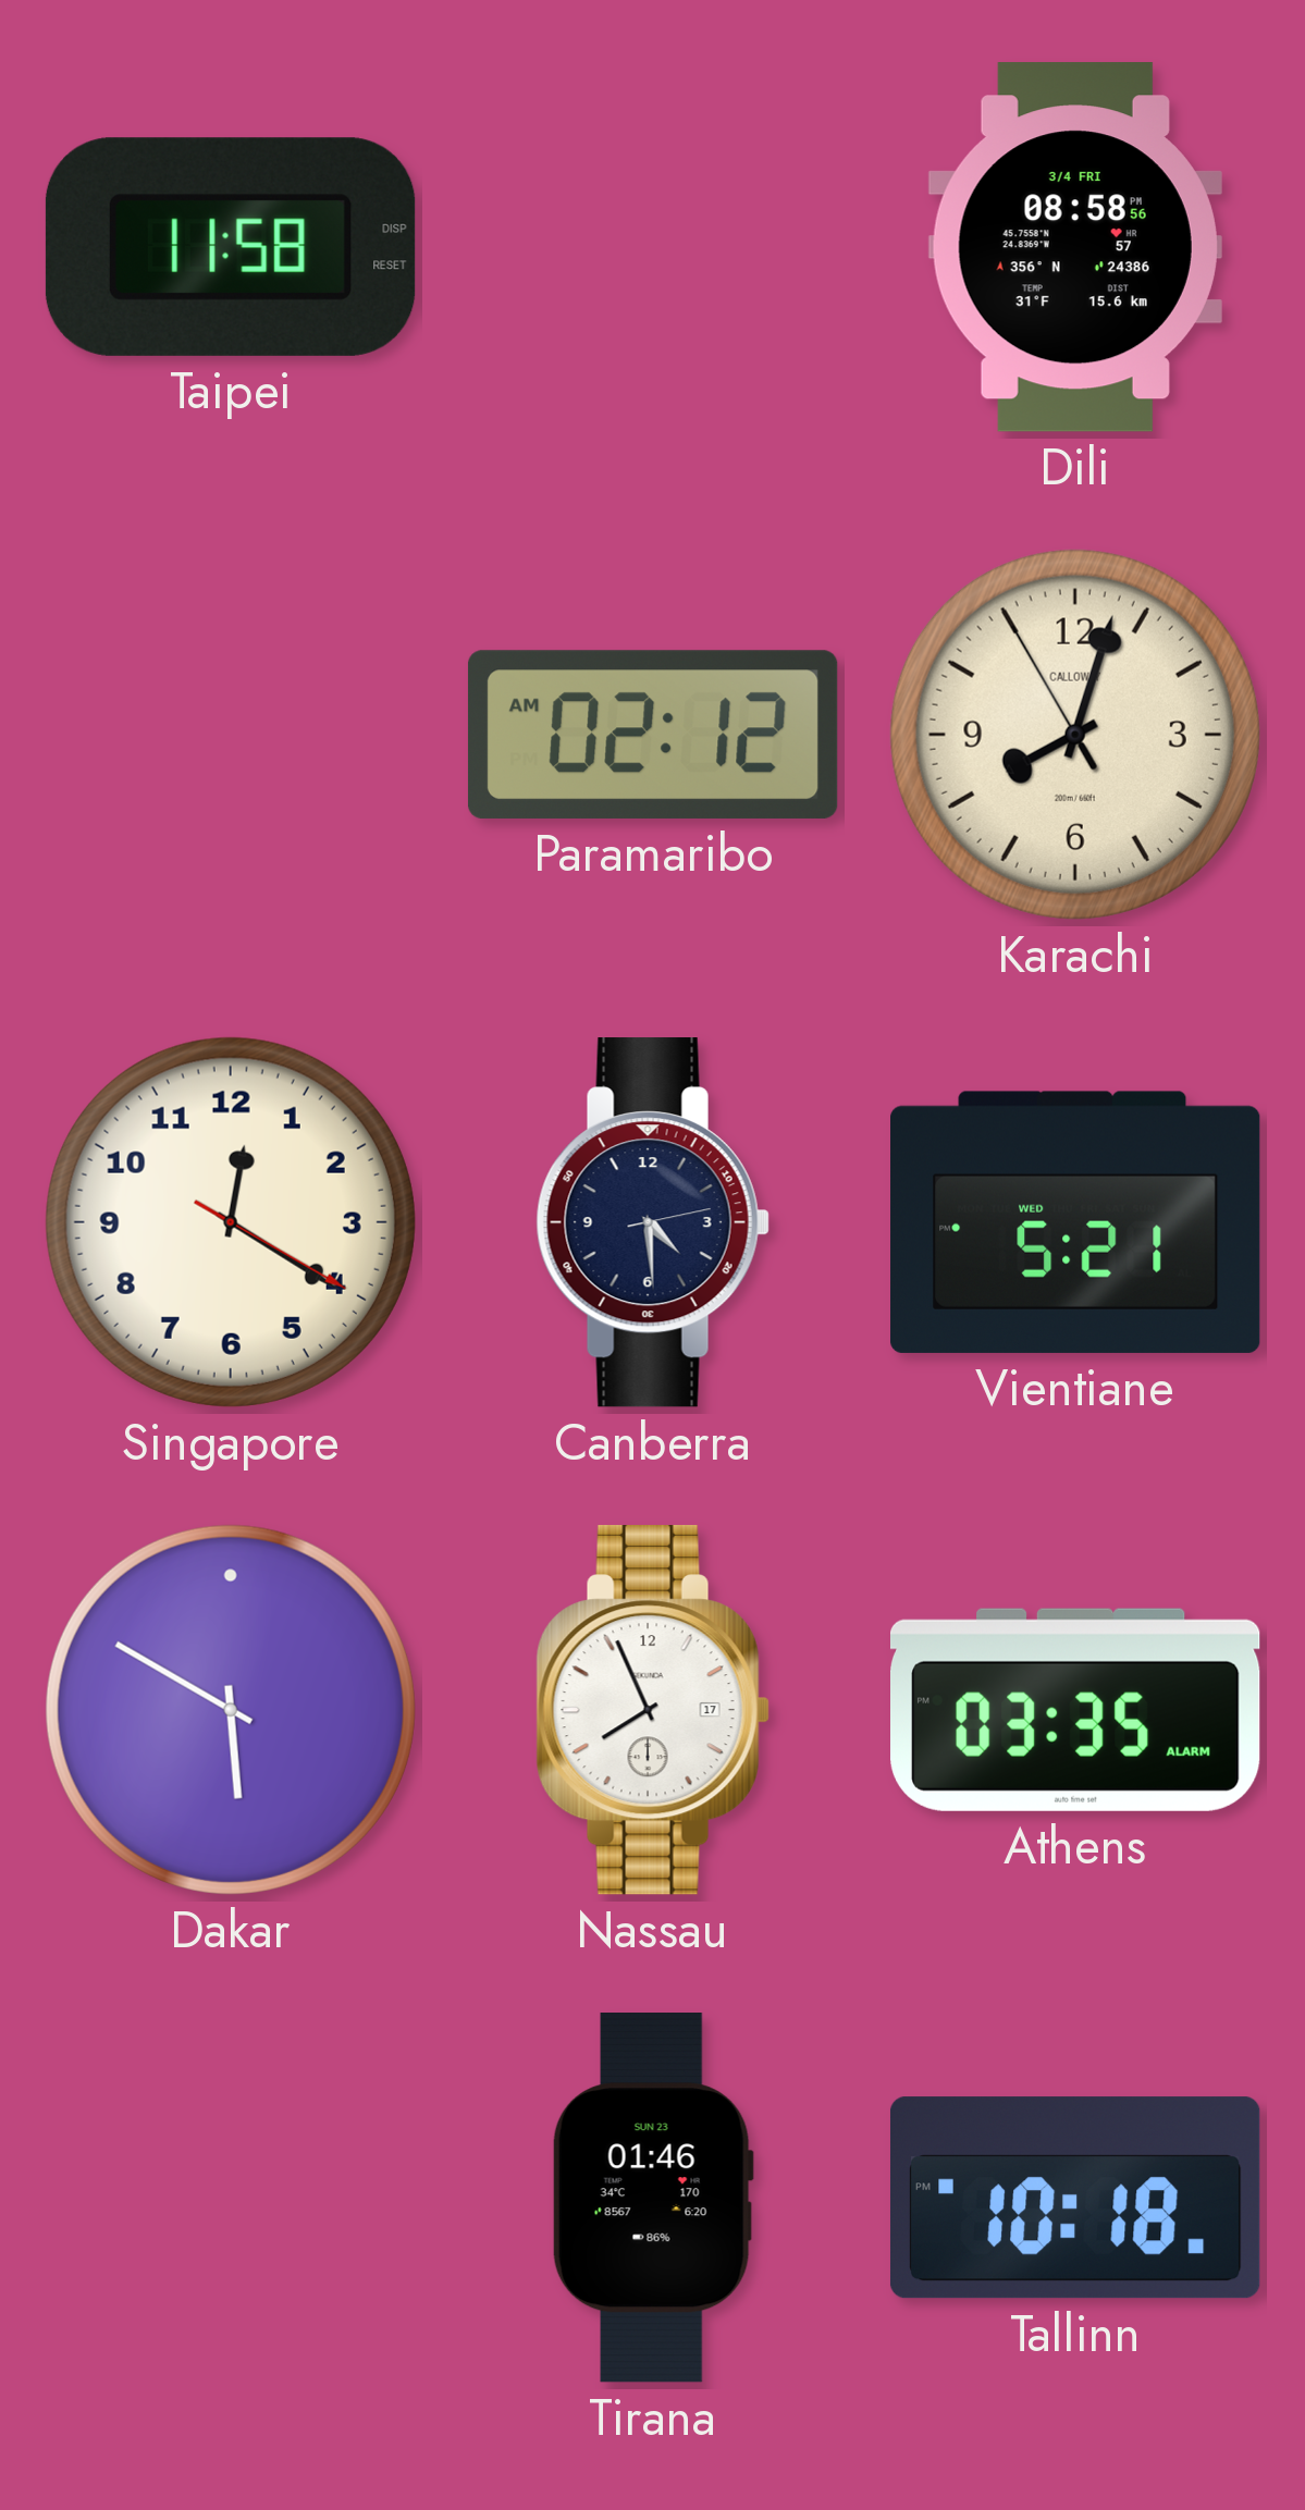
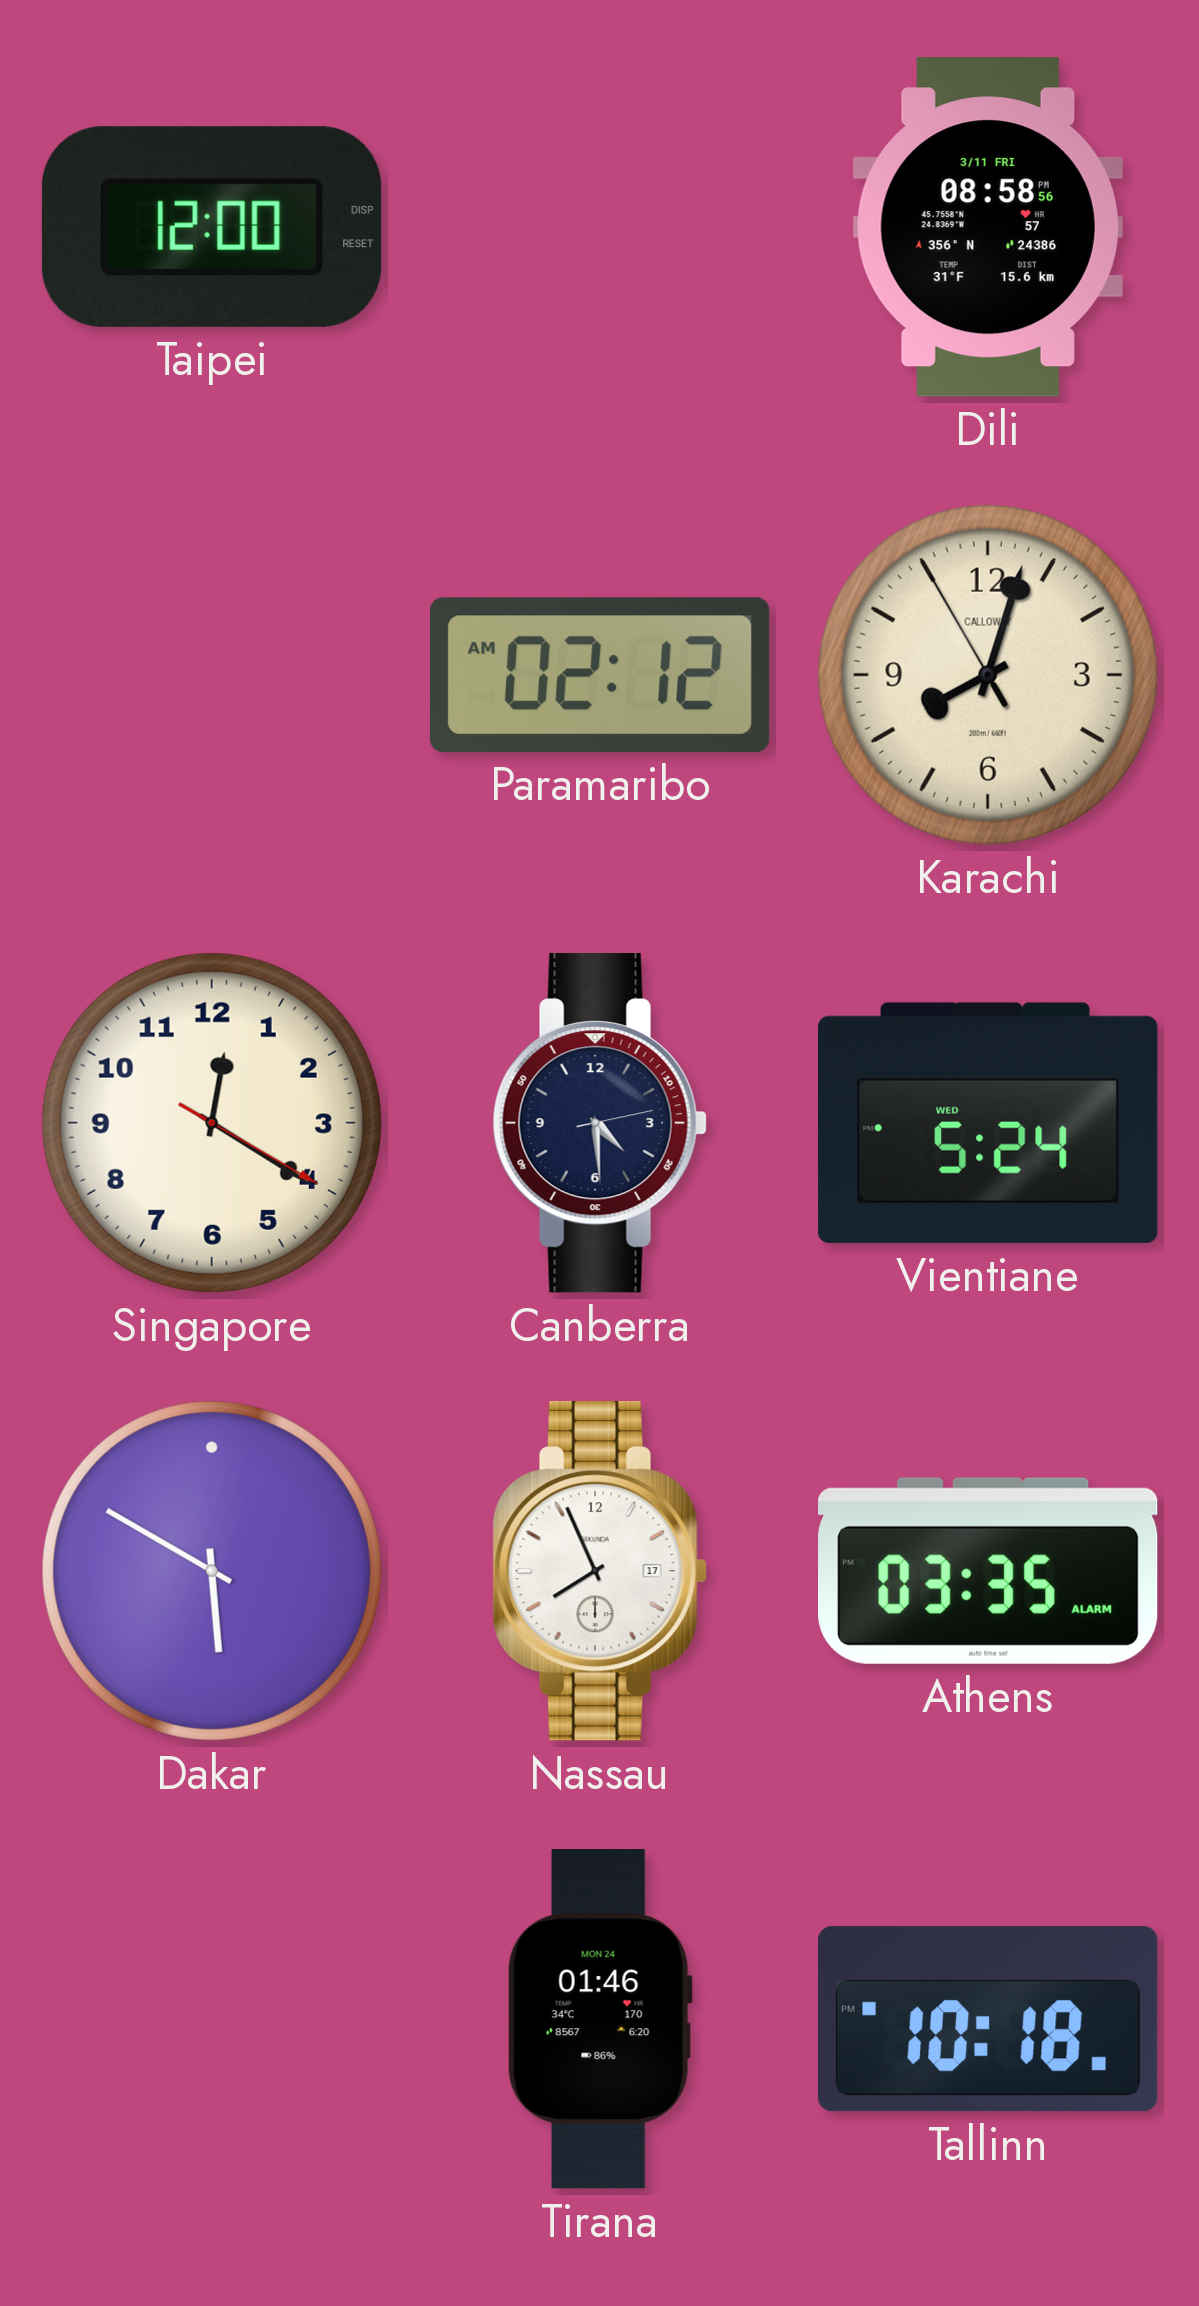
Taipei: 11:58 -> 12:00 (212, 227)
Dili date: 3/4 FRI -> 3/11 FRI (988, 227)
Vientiane: 5:21 -> 5:24 (988, 1123)
Tirana date: SUN 23 -> MON 24 (600, 2019)
